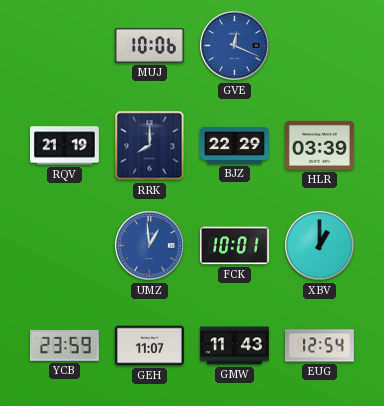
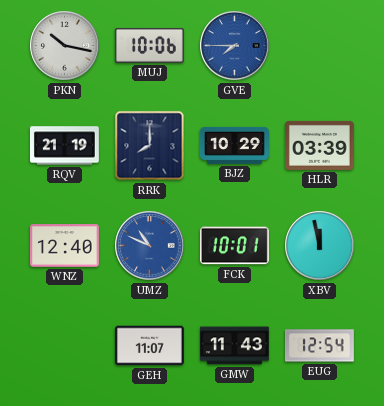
PKN: none -> 10:17 (65, 46)
GVE: 12:19 -> 7:45 (235, 46)
BJZ: 22:29 -> 10:29 (234, 145)
WNZ: none -> 12:40 (64, 246)
UMZ: 12:59 -> 10:49 (150, 246)
XBV: 1:00 -> 11:58 (320, 246)
YCB: 23:59 -> none (64, 345)
